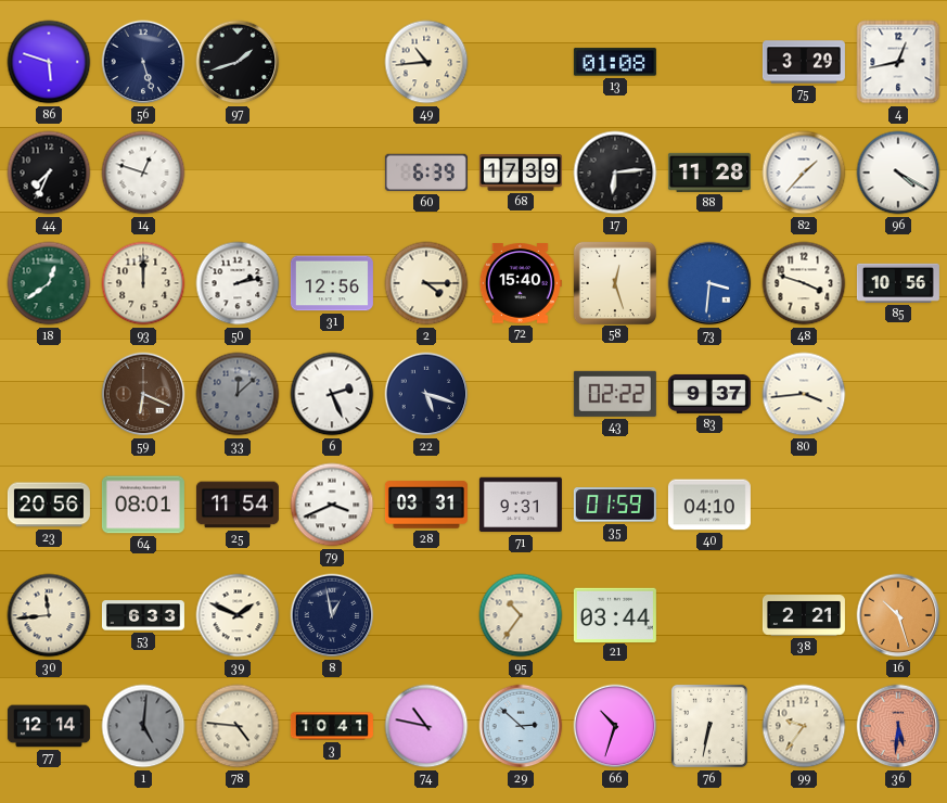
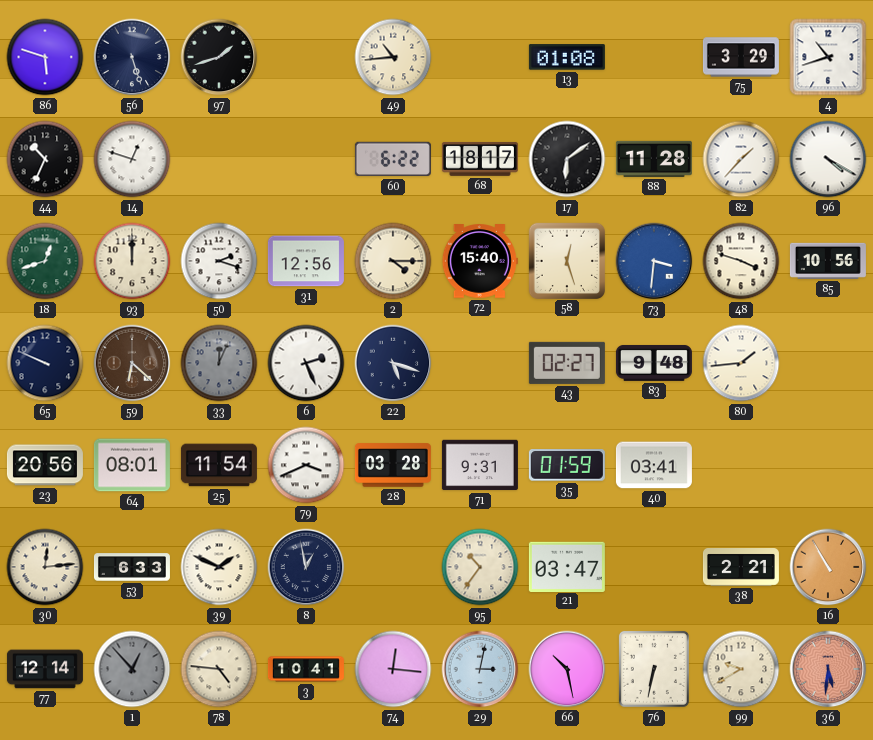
4: 12:43 -> 10:42 (828, 57)
44: 7:34 -> 10:34 (45, 159)
60: 6:39 -> 6:22 (393, 159)
68: 17:39 -> 18:17 (480, 159)
17: 6:14 -> 6:09 (567, 159)
18: 12:39 -> 12:42 (45, 261)
50: 2:13 -> 2:18 (219, 261)
65: none -> 9:49 (45, 363)
59: 6:19 -> 6:22 (132, 363)
33: 12:08 -> 12:04 (219, 363)
43: 02:22 -> 02:27 (567, 363)
83: 9:37 -> 9:48 (654, 363)
80: 3:44 -> 1:44 (741, 363)
28: 03:31 -> 03:28 (393, 465)
40: 04:10 -> 03:41 (654, 465)
30: 11:44 -> 12:14 (45, 567)
21: 03:44 -> 03:47 (567, 566)
16: 10:27 -> 10:55 (828, 567)
1: 5:01 -> 12:53 (132, 669)
74: 10:47 -> 12:16 (393, 669)
29: 2:52 -> 3:02 (480, 669)
66: 10:33 -> 10:28 (567, 669)
99: 9:36 -> 9:40 (741, 669)
